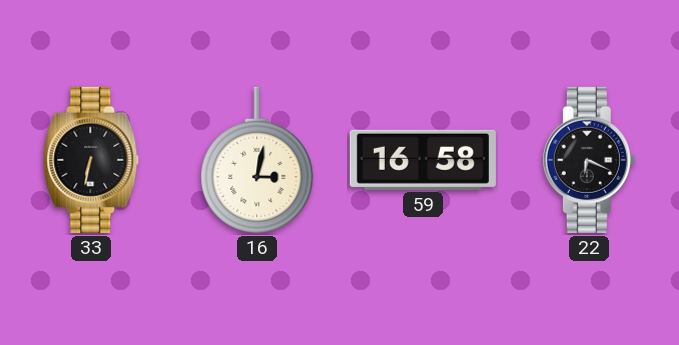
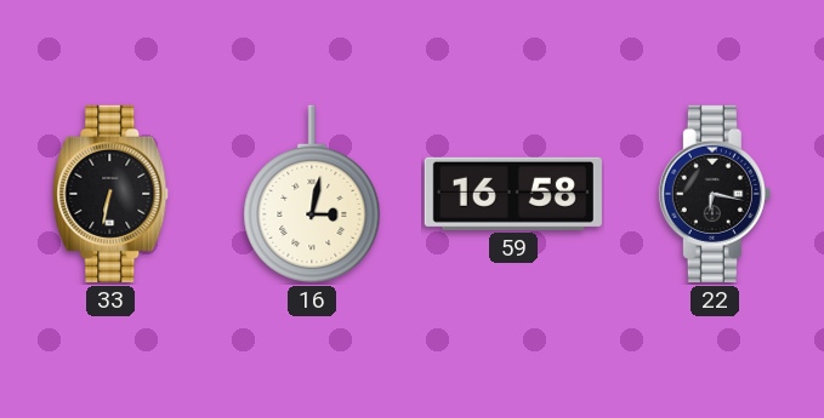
22: 6:19 -> 6:17 (715, 194)
